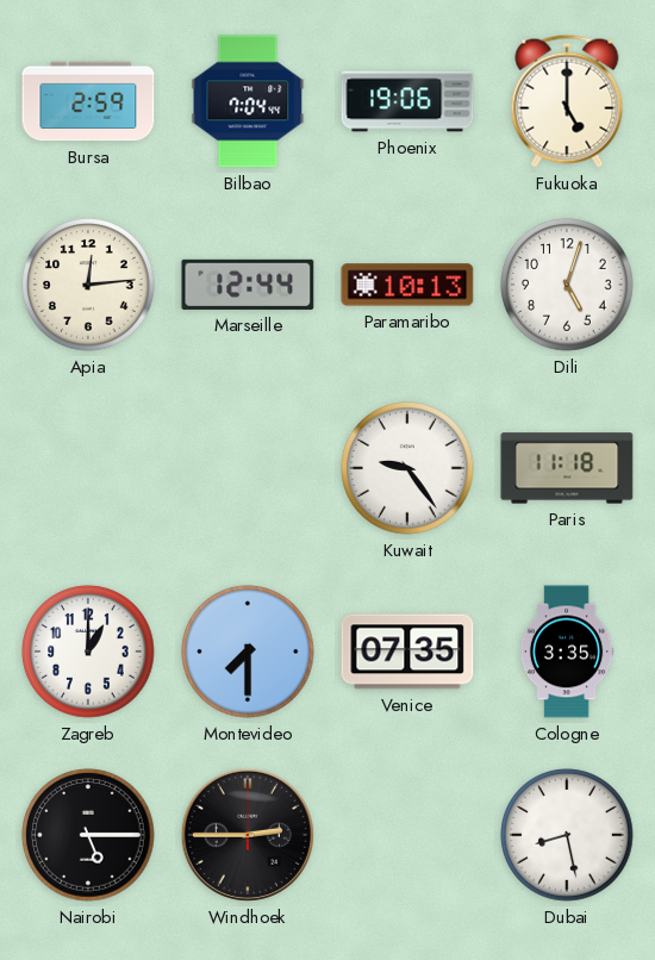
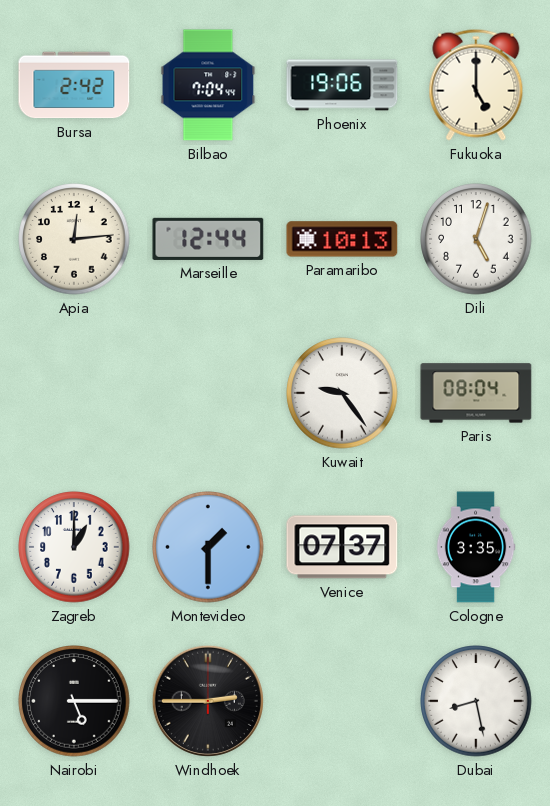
Bursa: 2:59 -> 2:42 (74, 85)
Paris: 11:18 -> 08:04 (476, 393)
Montevideo: 7:30 -> 1:30 (208, 547)
Venice: 07:35 -> 07:37 (342, 547)
